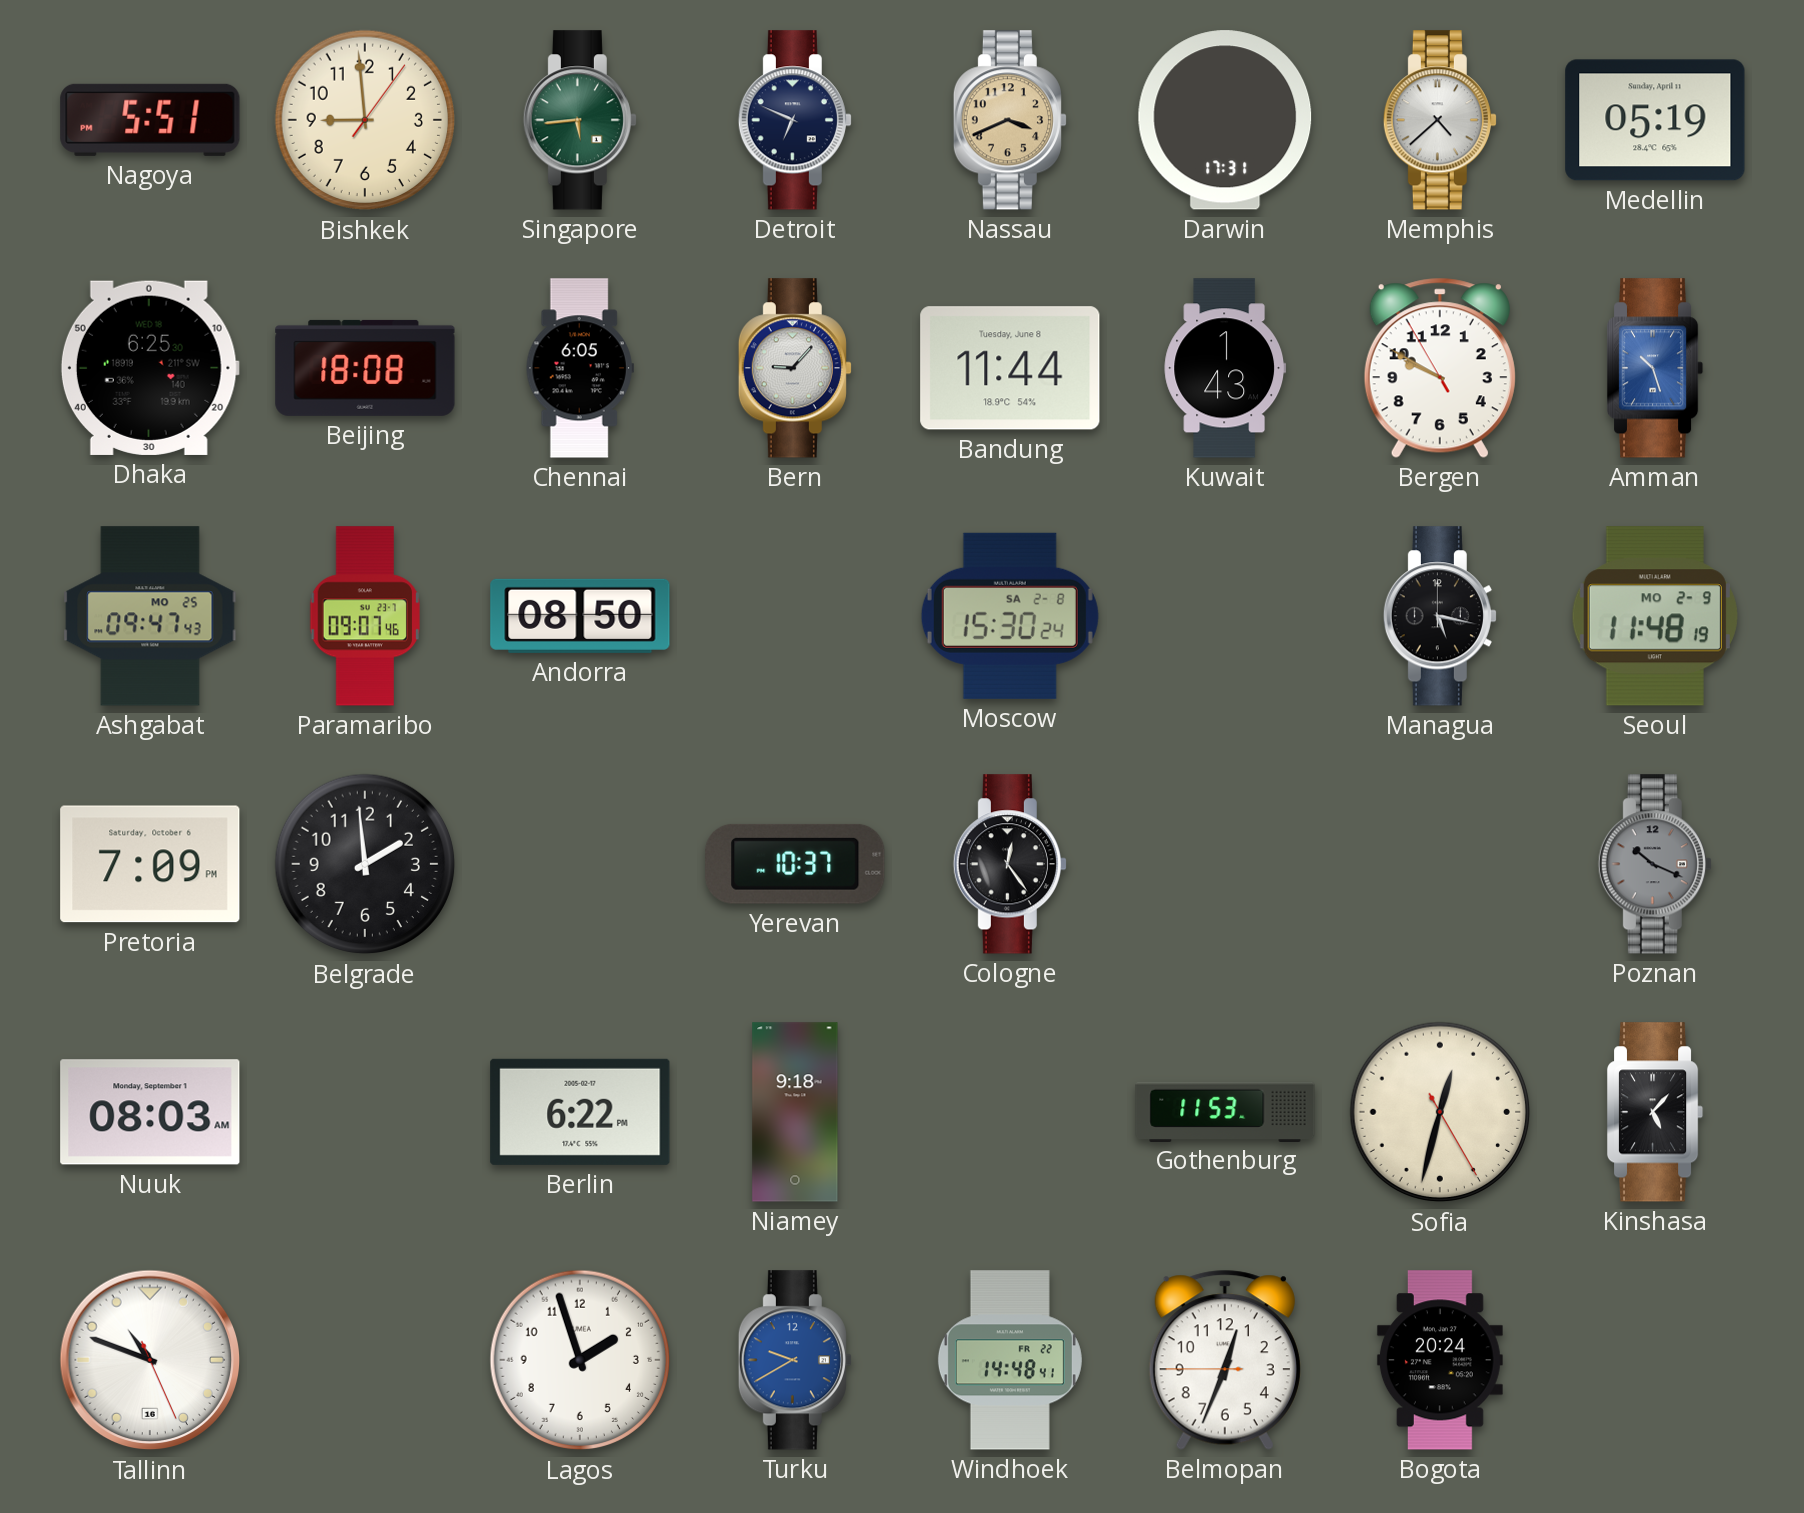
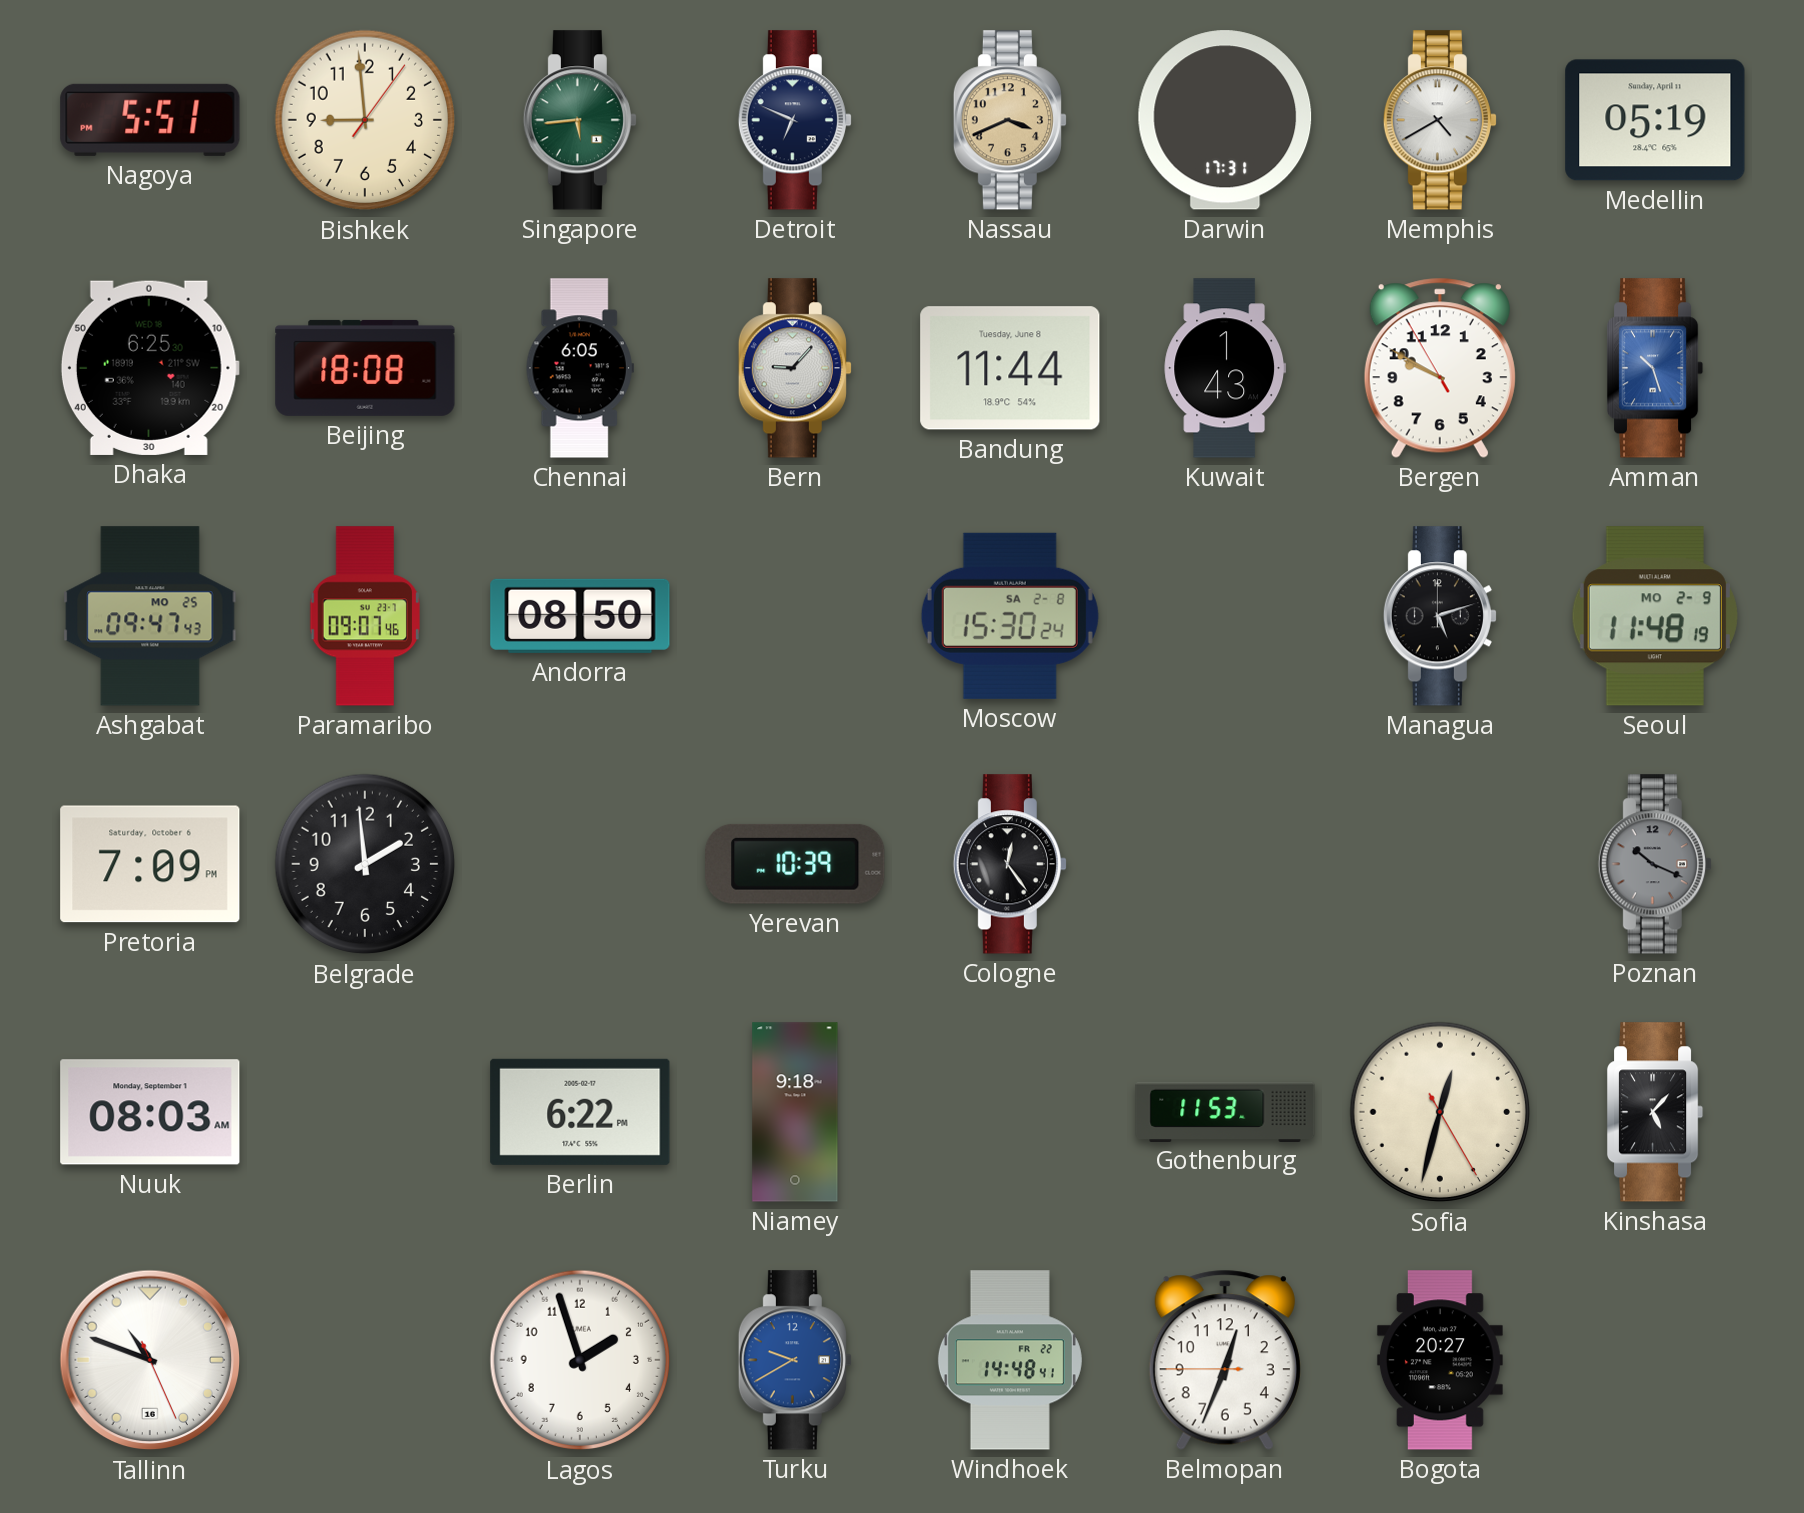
Memphis: 4:38 -> 4:40 (1440, 120)
Managua: 5:17 -> 5:12 (1440, 616)
Yerevan: 10:37 -> 10:39 (795, 864)
Bogota: 20:24 -> 20:27 (1440, 1360)
